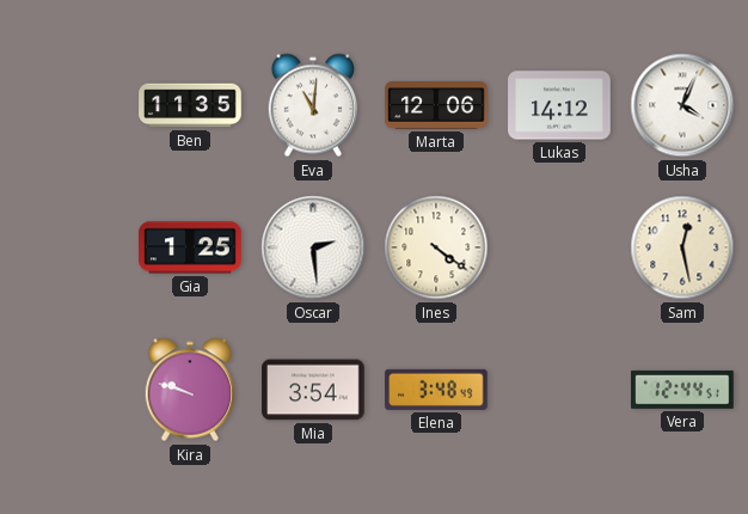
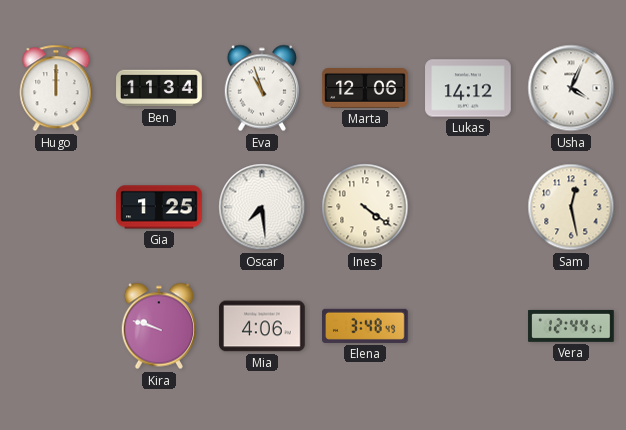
Hugo: none -> 12:00 (56, 88)
Ben: 11:35 -> 11:34 (159, 88)
Eva: 11:01 -> 10:57 (262, 88)
Oscar: 2:29 -> 7:29 (262, 207)
Mia: 3:54 -> 4:06 (262, 326)
